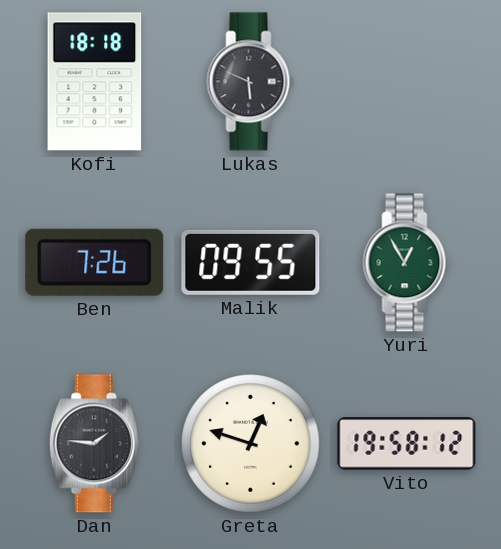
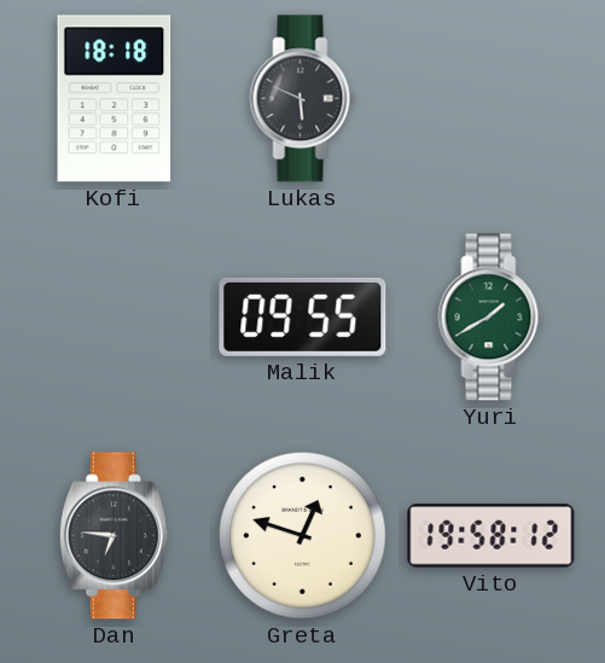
Ben: 7:26 -> none (95, 262)
Yuri: 12:55 -> 1:40 (491, 318)
Dan: 1:46 -> 6:46 (114, 536)
